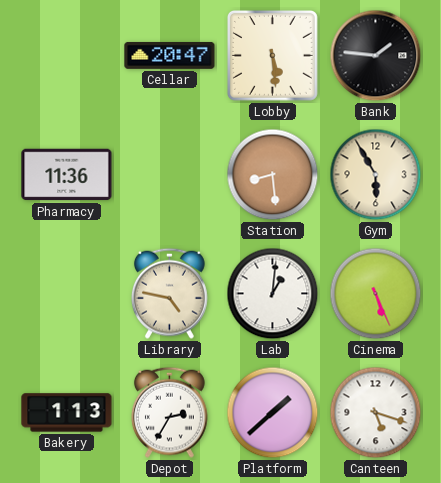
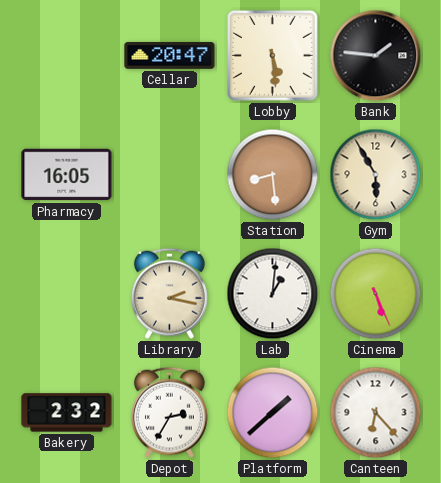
Pharmacy: 11:36 -> 16:05 (67, 175)
Library: 4:47 -> 2:17 (169, 293)
Bakery: 1:13 -> 2:32 (67, 413)
Canteen: 5:18 -> 6:23 (376, 413)
